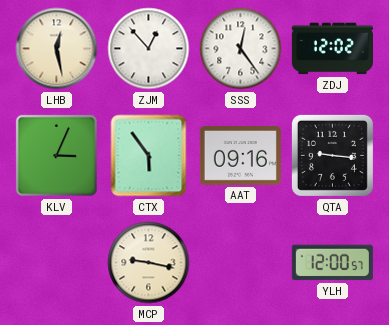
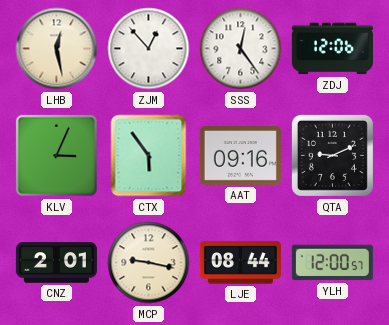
ZDJ: 12:02 -> 12:06 (332, 49)
QTA: 9:16 -> 9:11 (332, 155)
CNZ: none -> 2:01 (56, 263)
LJE: none -> 08:44 (240, 263)
